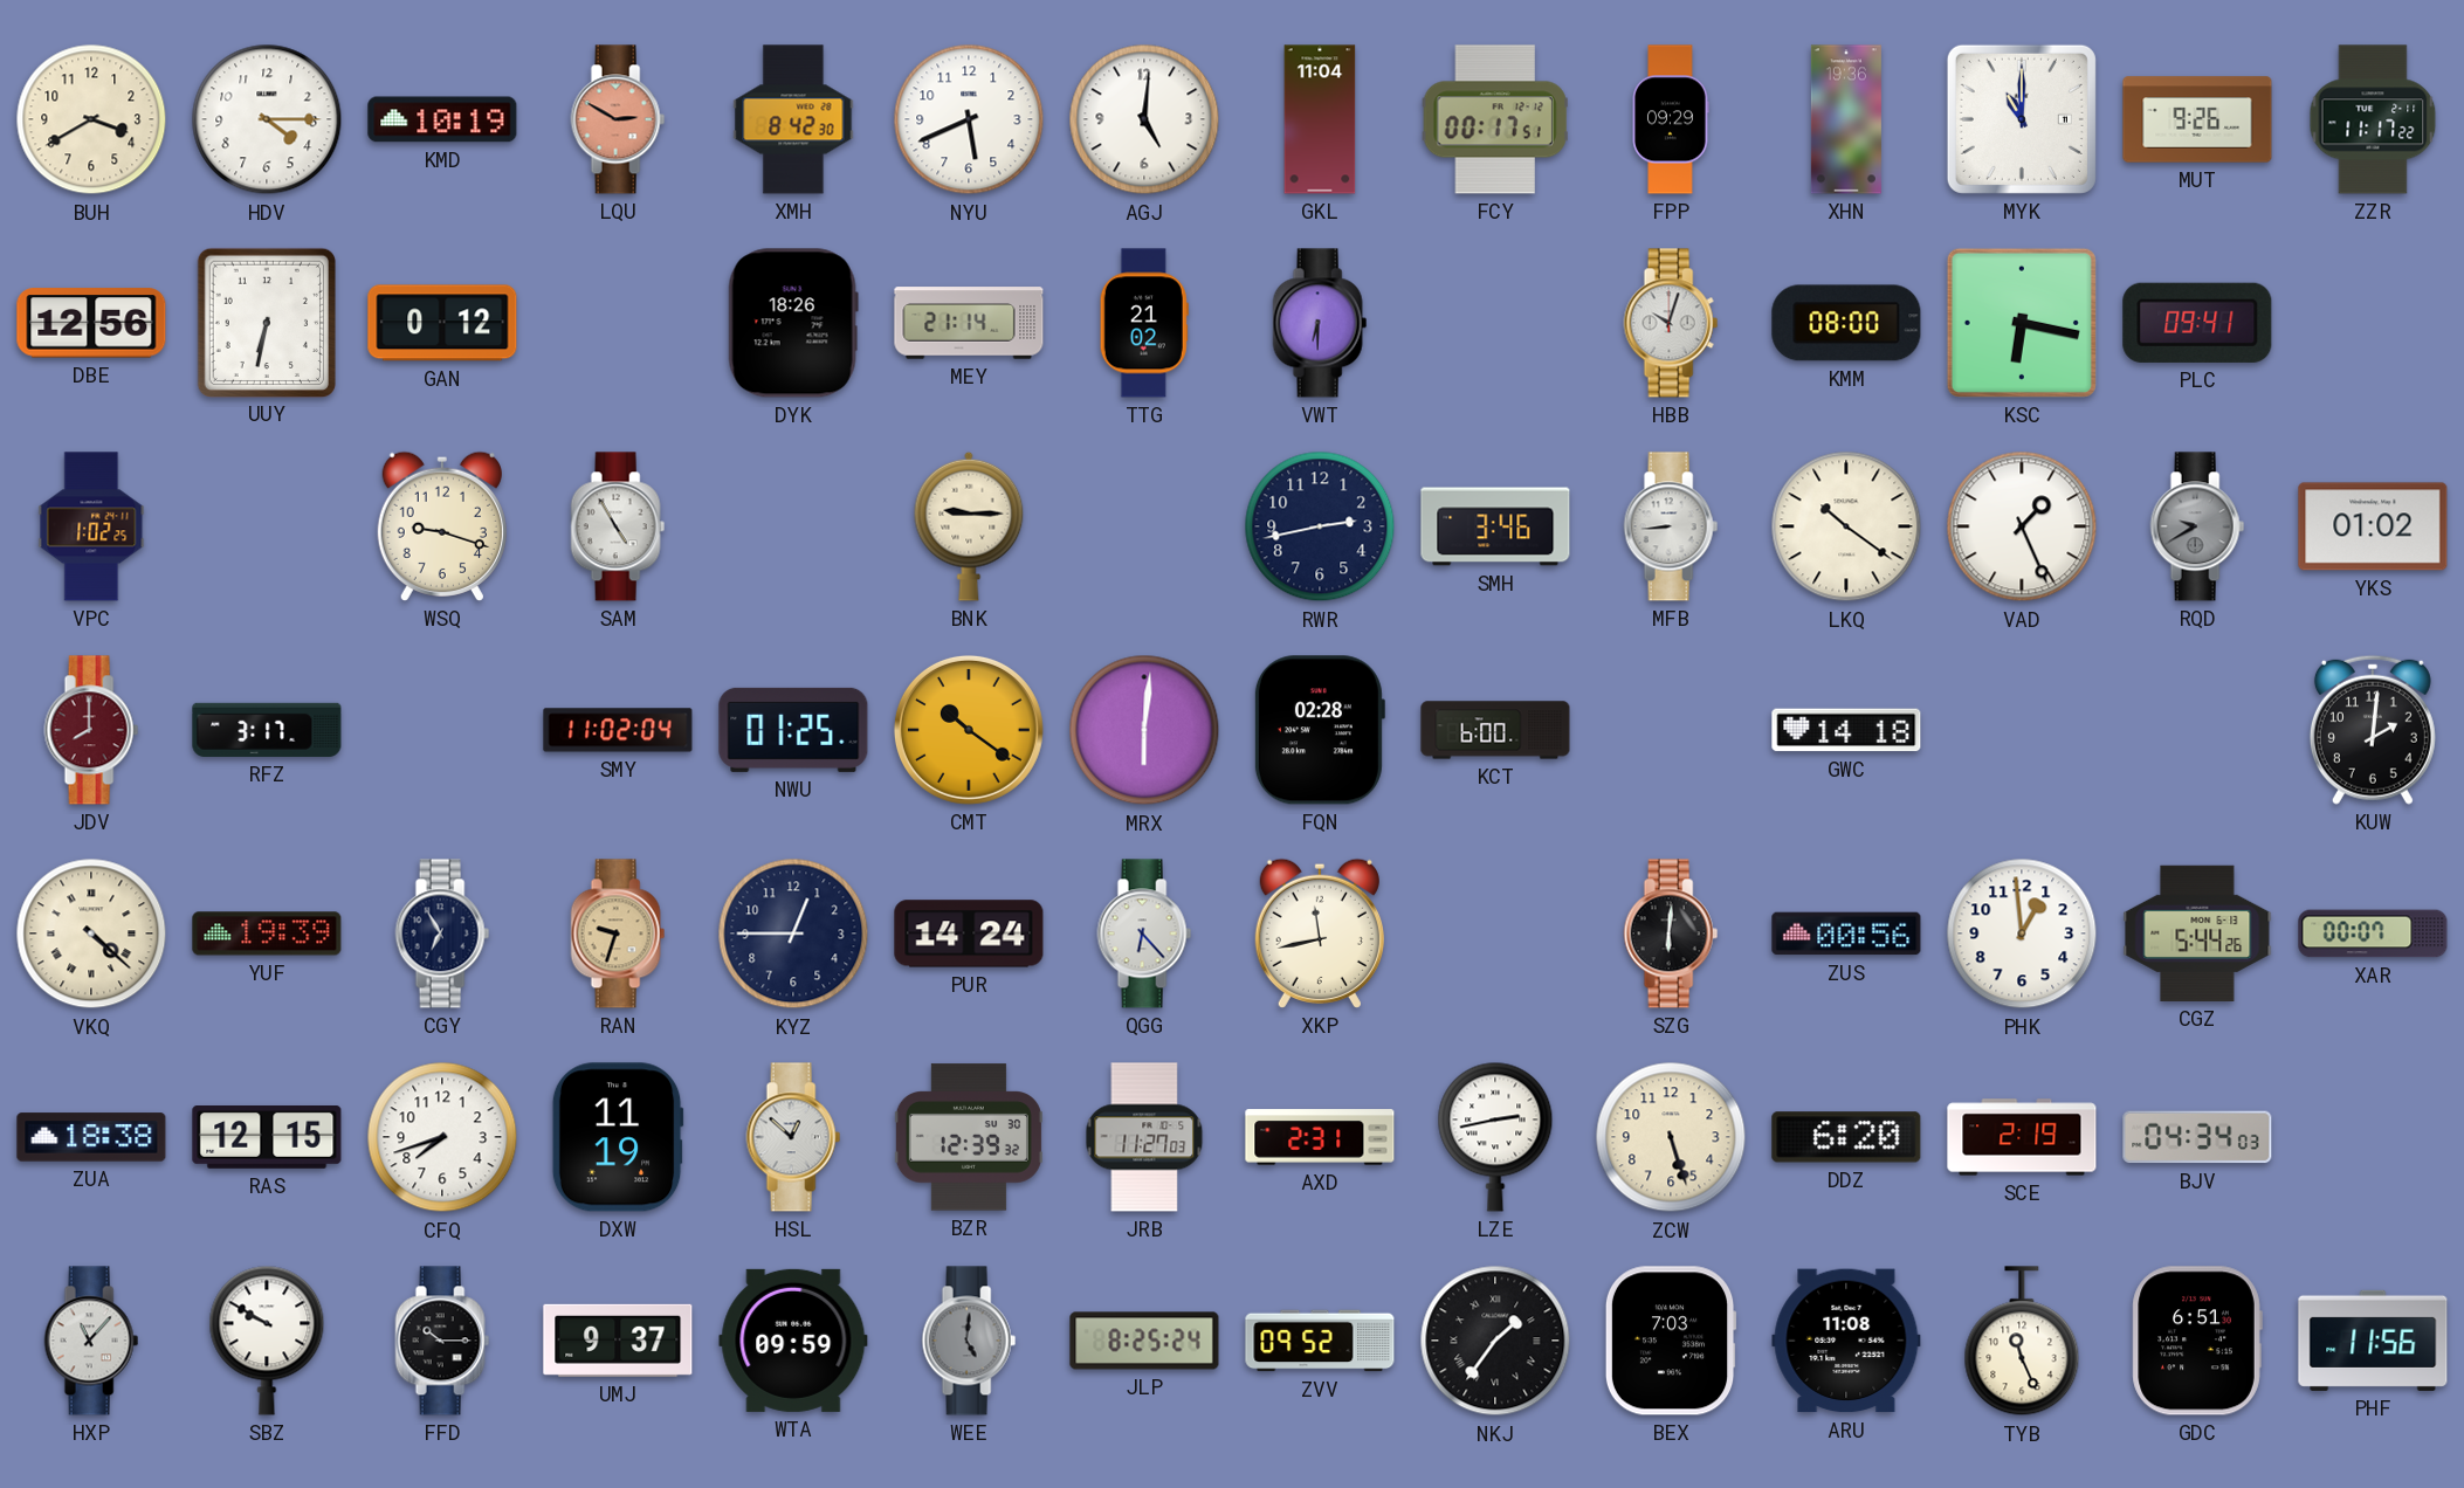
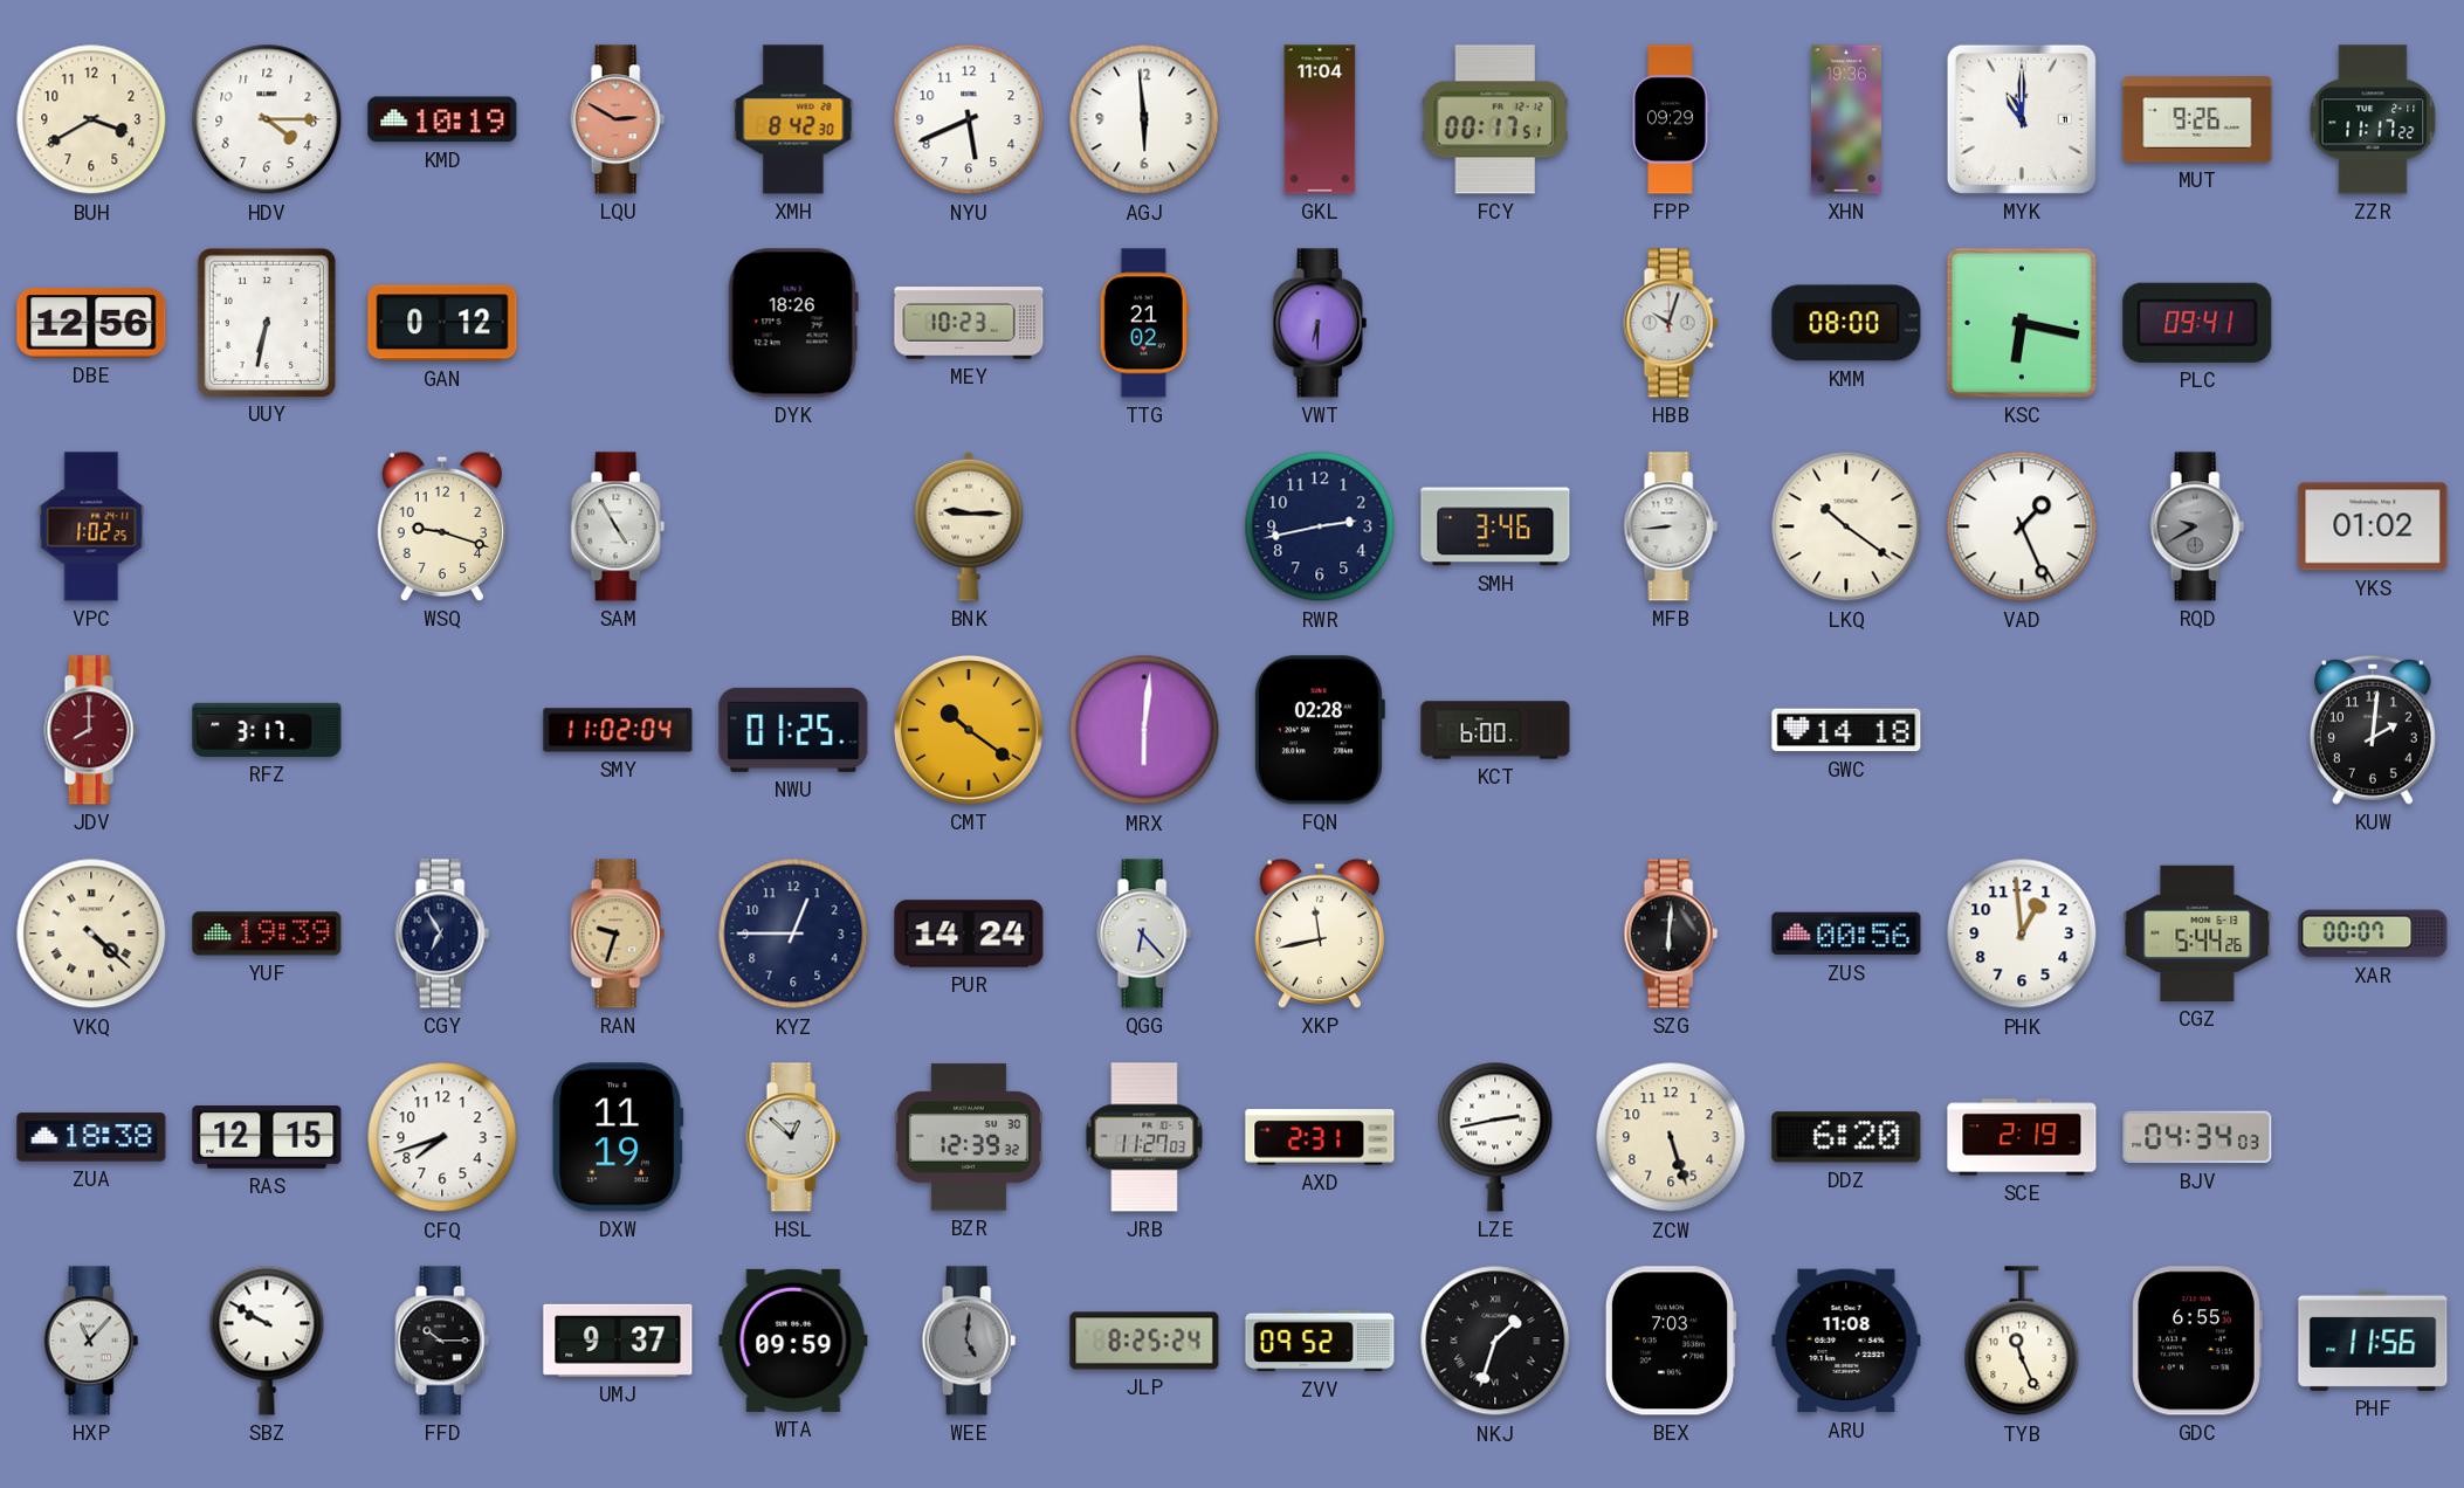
AGJ: 5:01 -> 5:59 (1144, 119)
MEY: 21:14 -> 10:23 (969, 323)
NKJ: 1:36 -> 1:33 (1495, 1341)
GDC: 6:51 -> 6:55 (2197, 1341)
